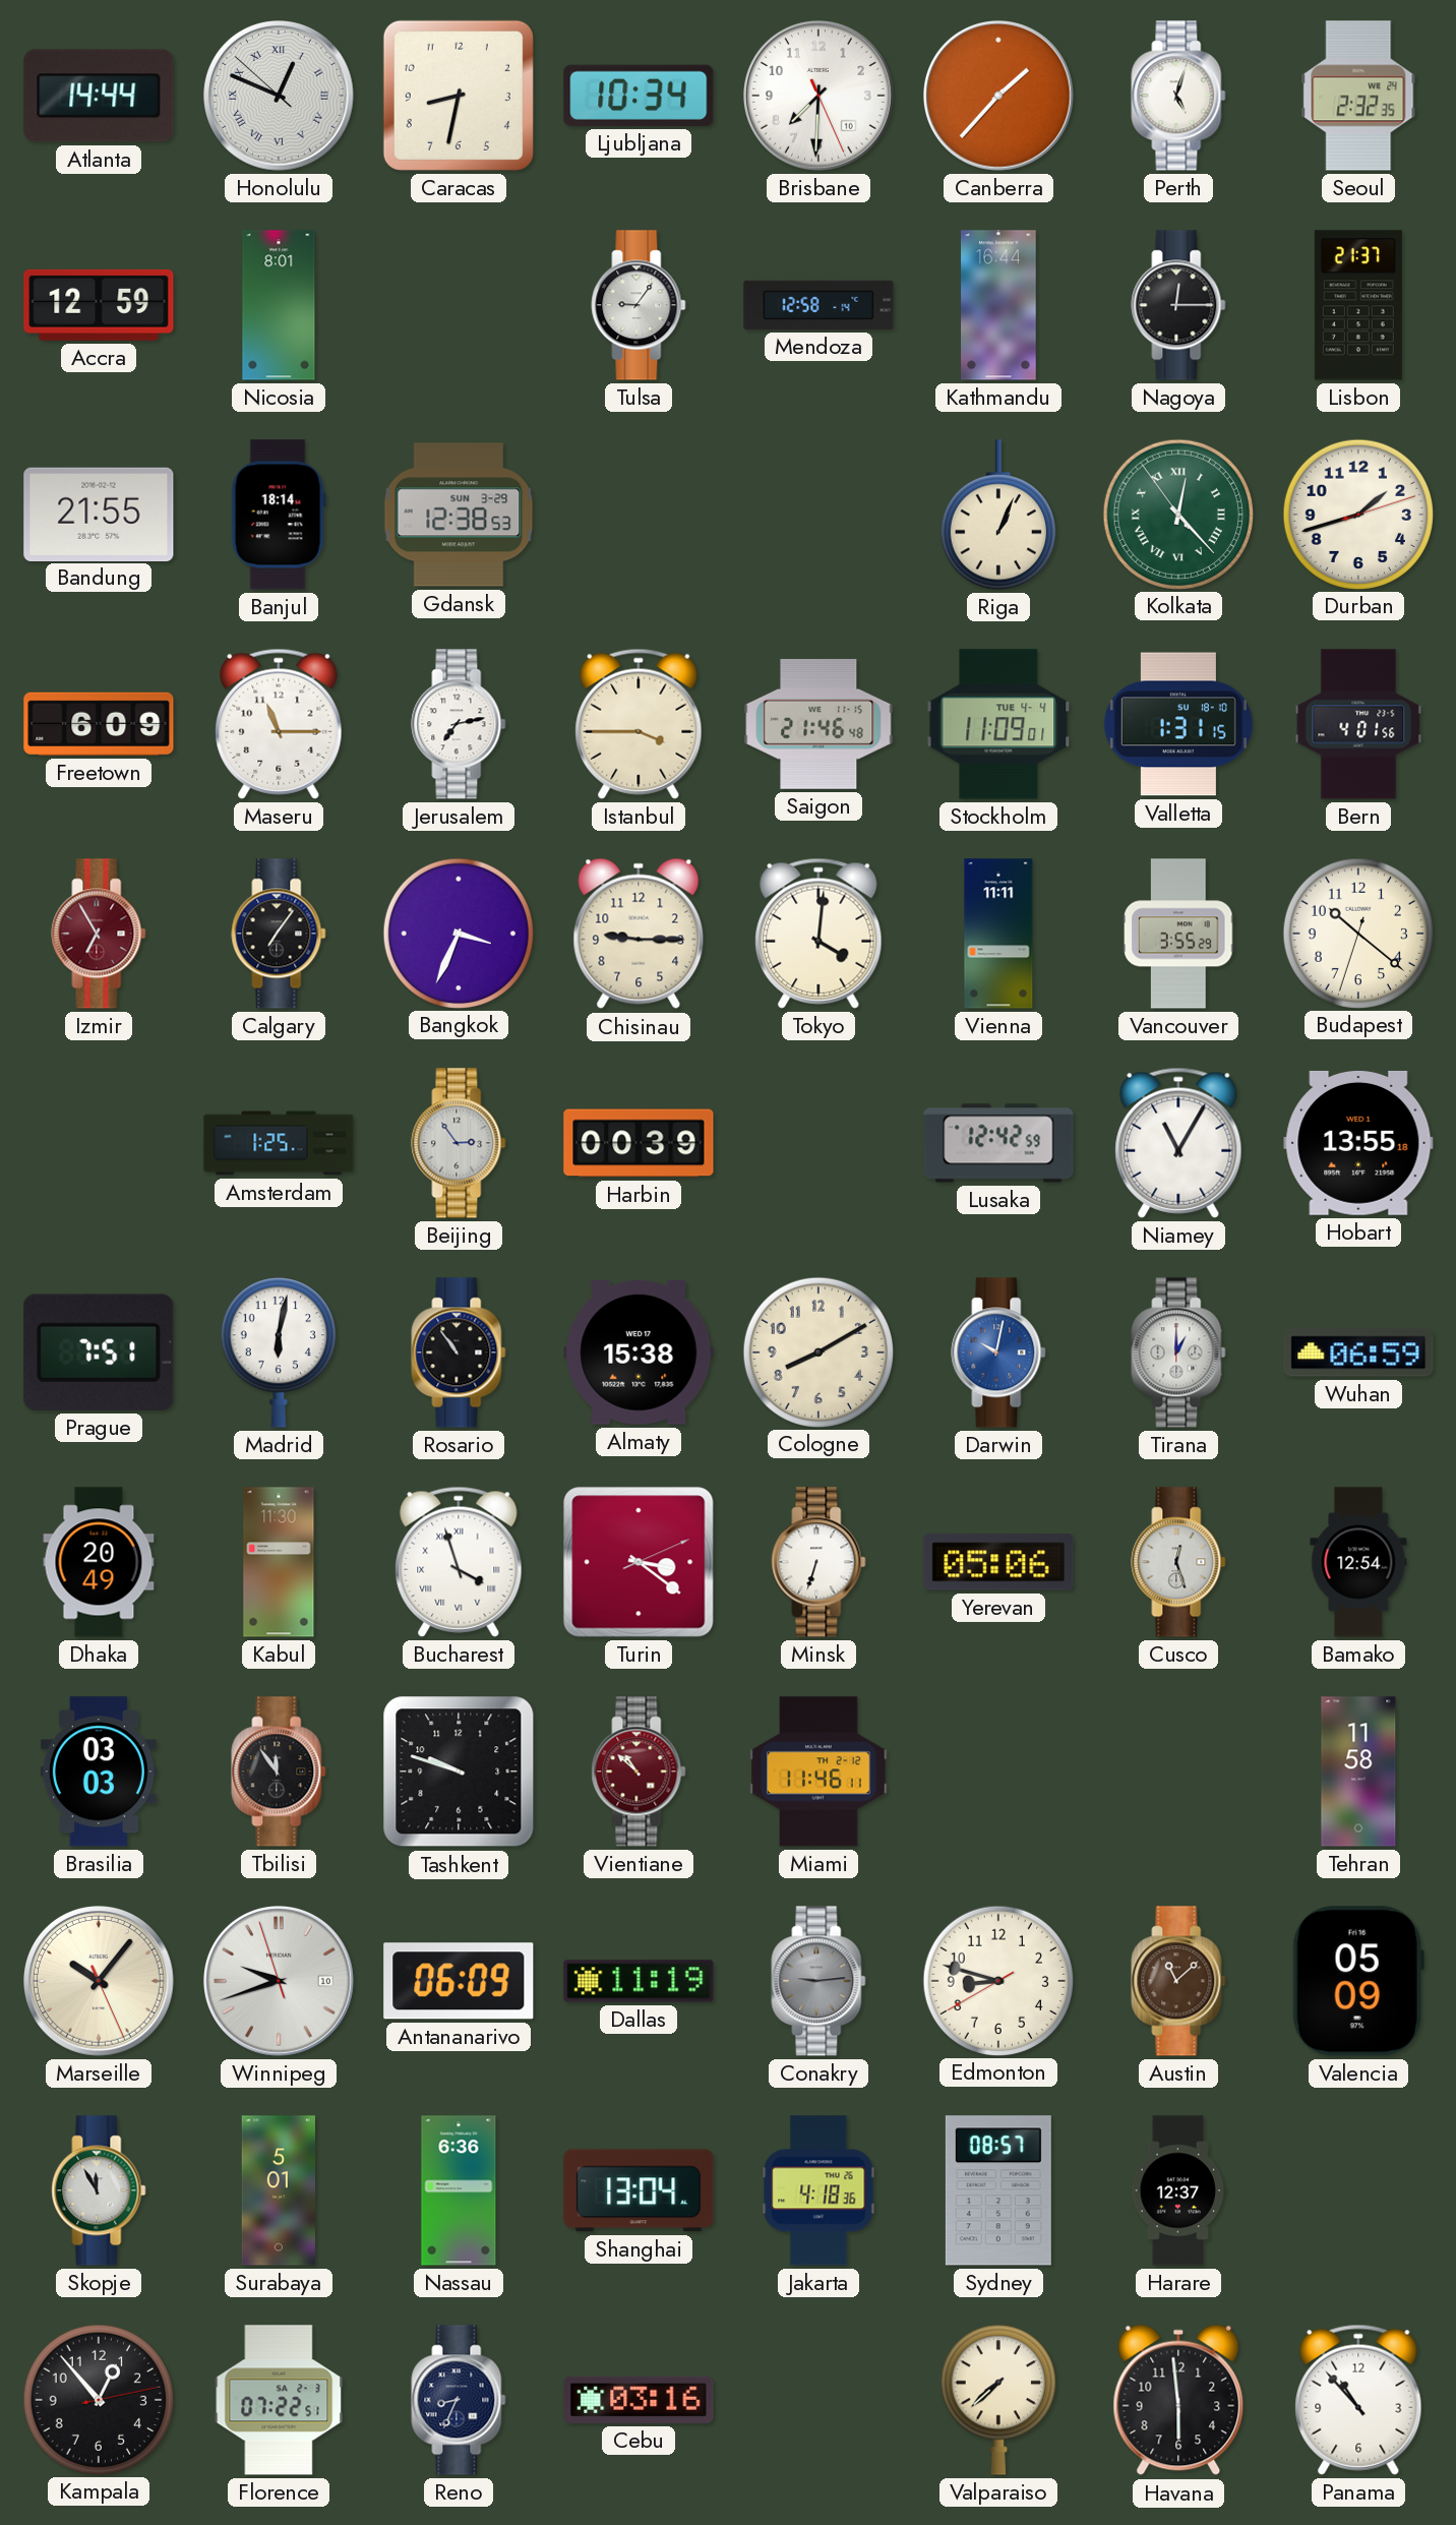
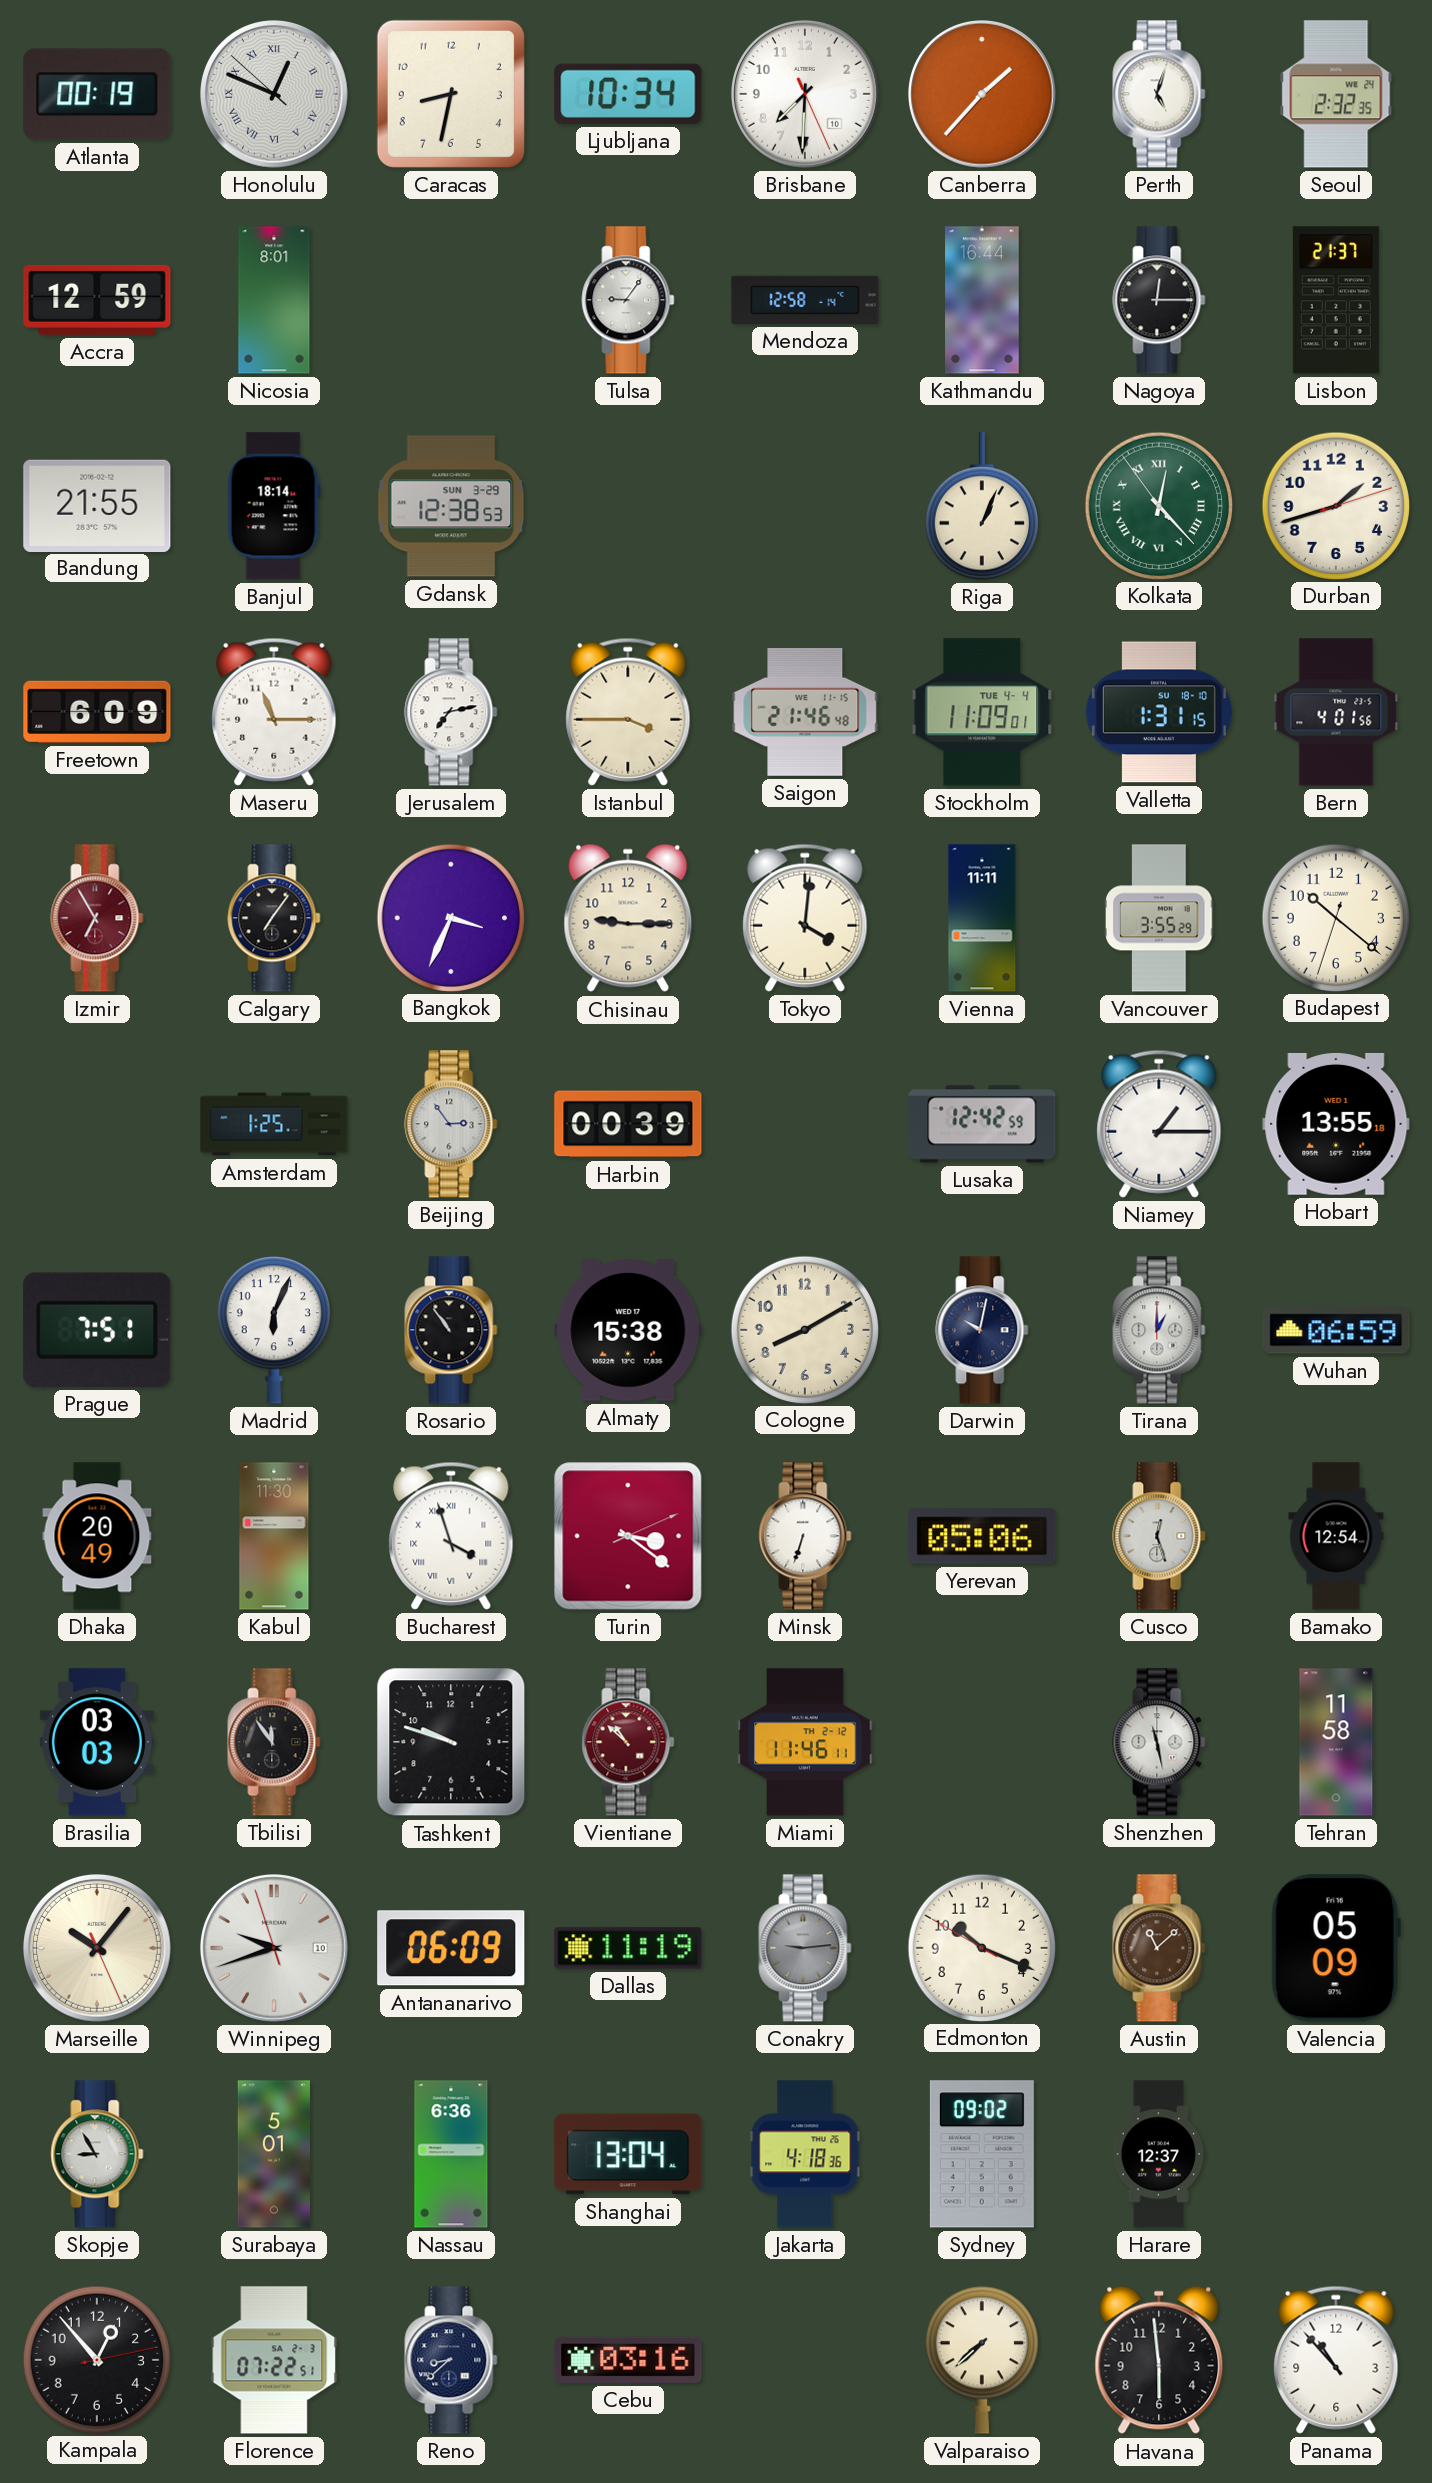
Atlanta: 14:44 -> 00:19 (97, 94)
Niamey: 11:05 -> 1:15 (1159, 1124)
Madrid: 6:02 -> 6:04 (274, 1330)
Darwin dial: blue -> navy (982, 1330)
Shenzhen: none -> 11:28 (1159, 1742)
Edmonton: 8:47 -> 10:18 (981, 1947)
Skopje: 11:55 -> 8:55 (97, 2154)
Sydney: 08:57 -> 09:02 (982, 2154)
Reno: 8:34 -> 8:38 (451, 2360)
